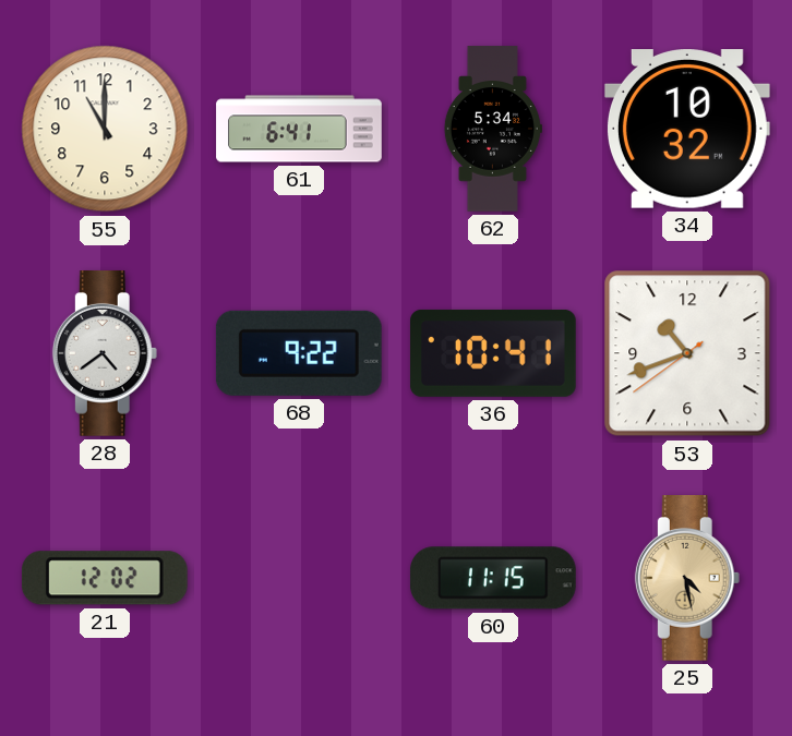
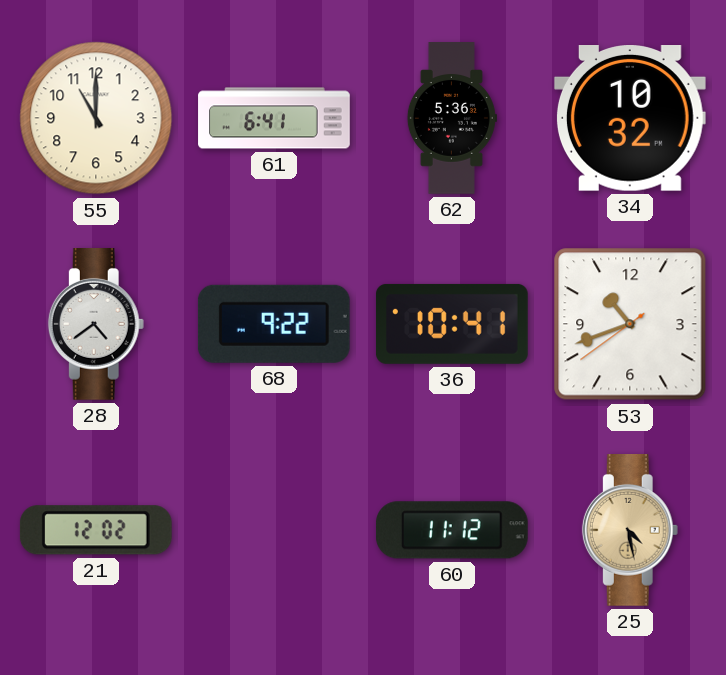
62: 5:34 -> 5:36 (452, 118)
60: 11:15 -> 11:12 (452, 530)
